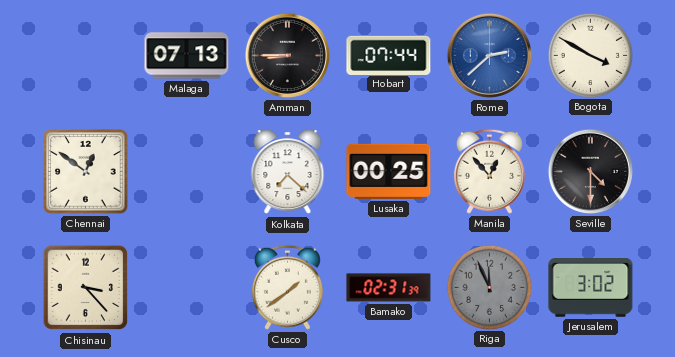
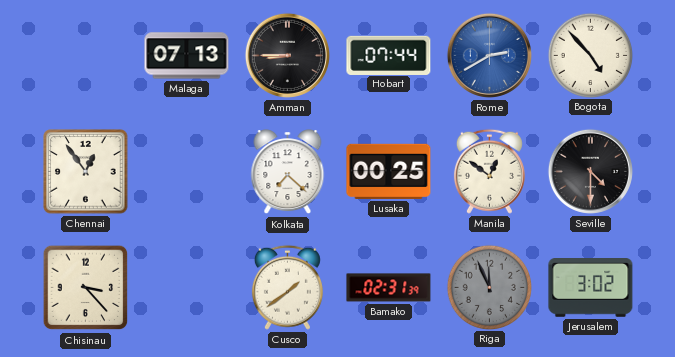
Rome: 2:38 -> 2:40 (489, 55)
Bogota: 3:50 -> 4:53 (590, 55)
Chennai: 12:51 -> 12:54 (86, 172)
Manila: 12:53 -> 12:51 (489, 171)
